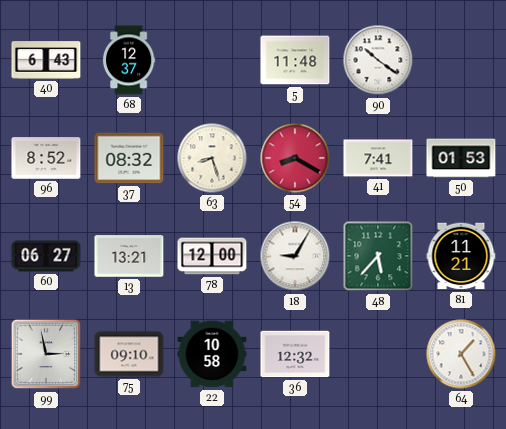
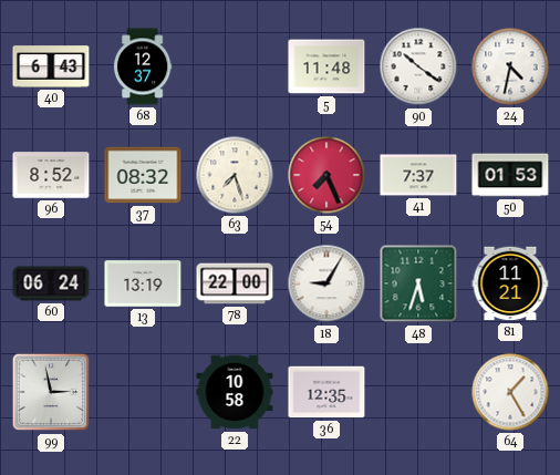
24: none -> 4:32 (510, 66)
63: 8:27 -> 7:27 (235, 175)
54: 8:20 -> 7:26 (326, 175)
41: 7:41 -> 7:37 (418, 175)
60: 06:27 -> 06:24 (51, 283)
13: 13:21 -> 13:19 (143, 283)
78: 12:00 -> 22:00 (235, 283)
48: 5:37 -> 5:33 (418, 283)
75: 09:10 -> none (129, 354)
36: 12:32 -> 12:35 (326, 392)
